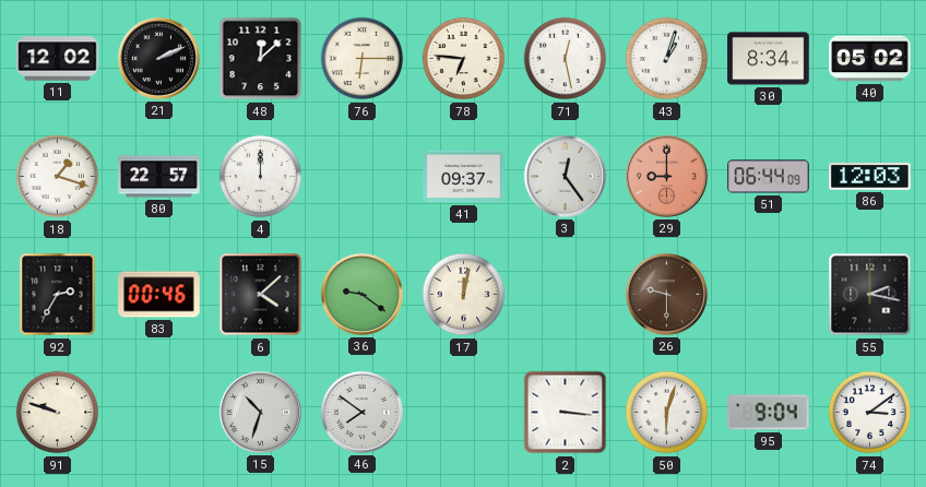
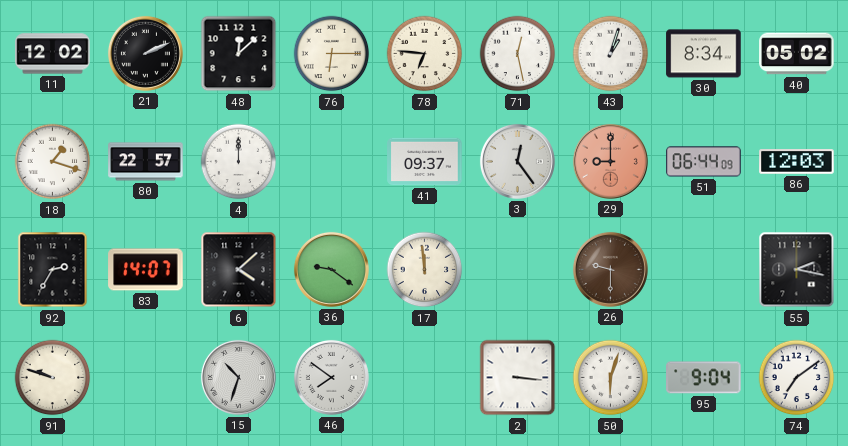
83: 00:46 -> 14:07 (146, 270)
17: 12:02 -> 11:59 (425, 270)
74: 3:09 -> 7:09 (797, 378)
